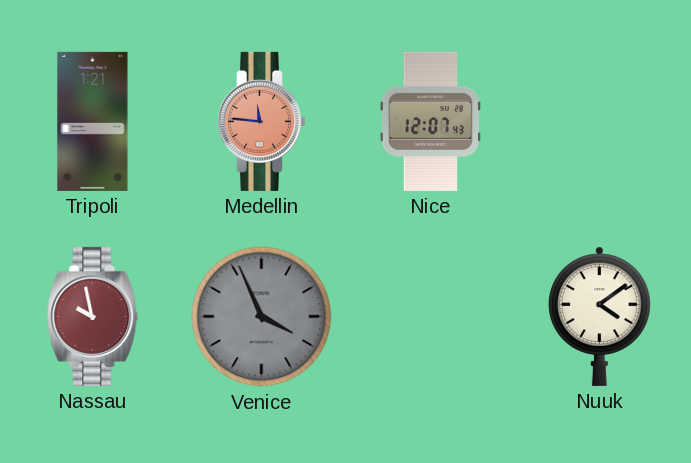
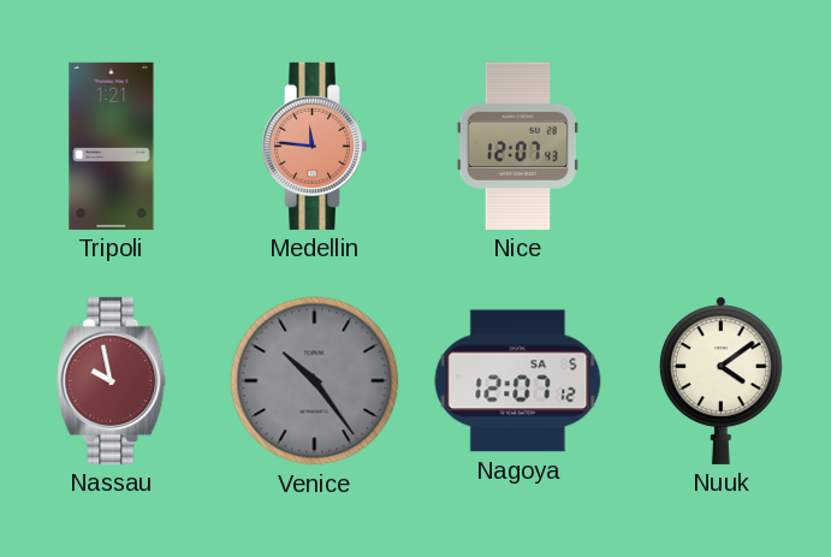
Venice: 3:56 -> 10:24 (315, 381)
Nagoya: none -> 12:07 (518, 381)
